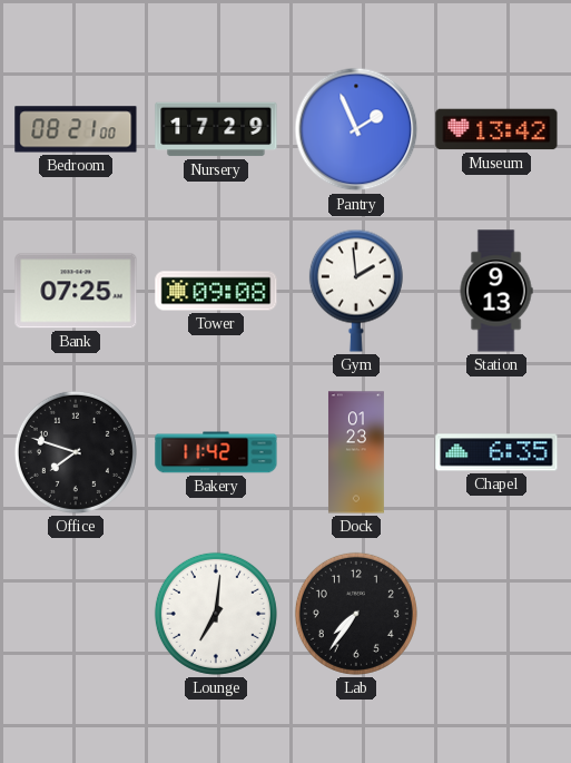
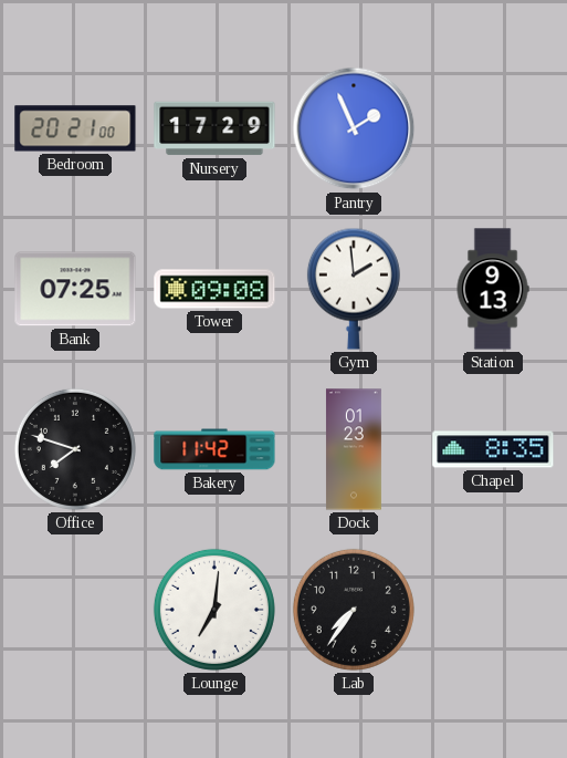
Bedroom: 08:21 -> 20:21 (75, 128)
Museum: 13:42 -> none (496, 129)
Chapel: 6:35 -> 8:35 (493, 449)
